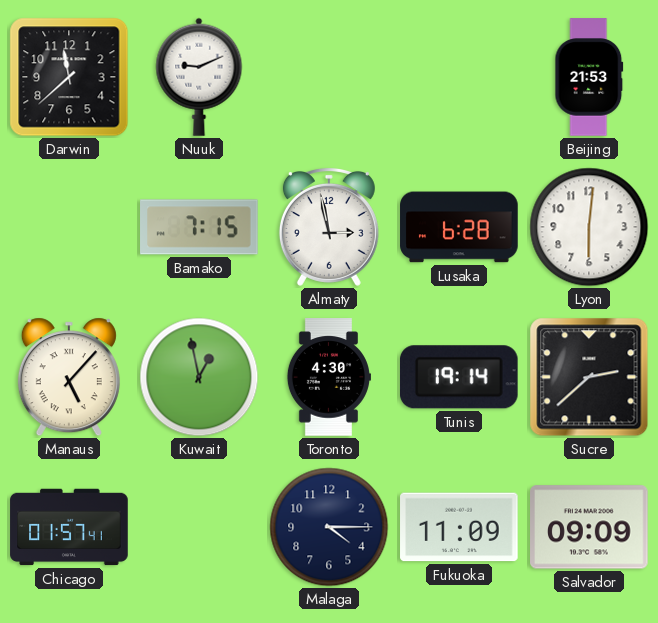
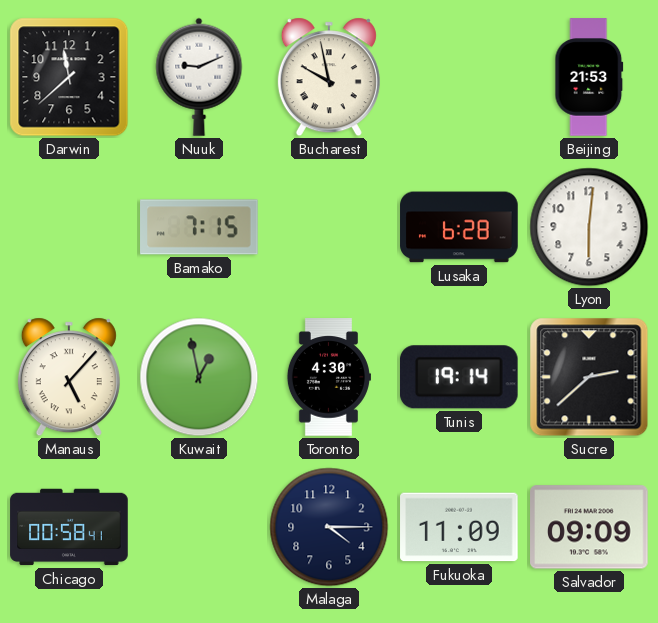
Bucharest: none -> 9:58 (329, 77)
Almaty: 2:58 -> none (329, 227)
Chicago: 01:57 -> 00:58 (69, 527)
